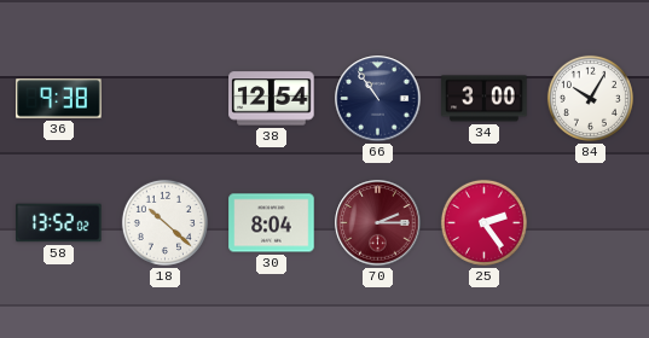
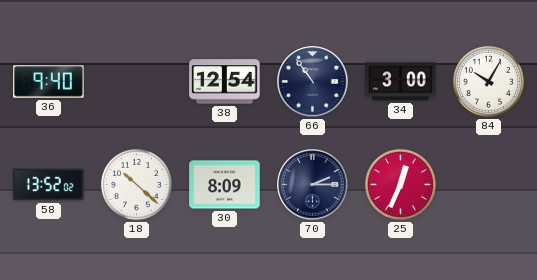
36: 9:38 -> 9:40 (49, 82)
30: 8:04 -> 8:09 (225, 185)
70 dial: burgundy -> navy (313, 185)
25: 2:24 -> 12:34 (400, 184)
